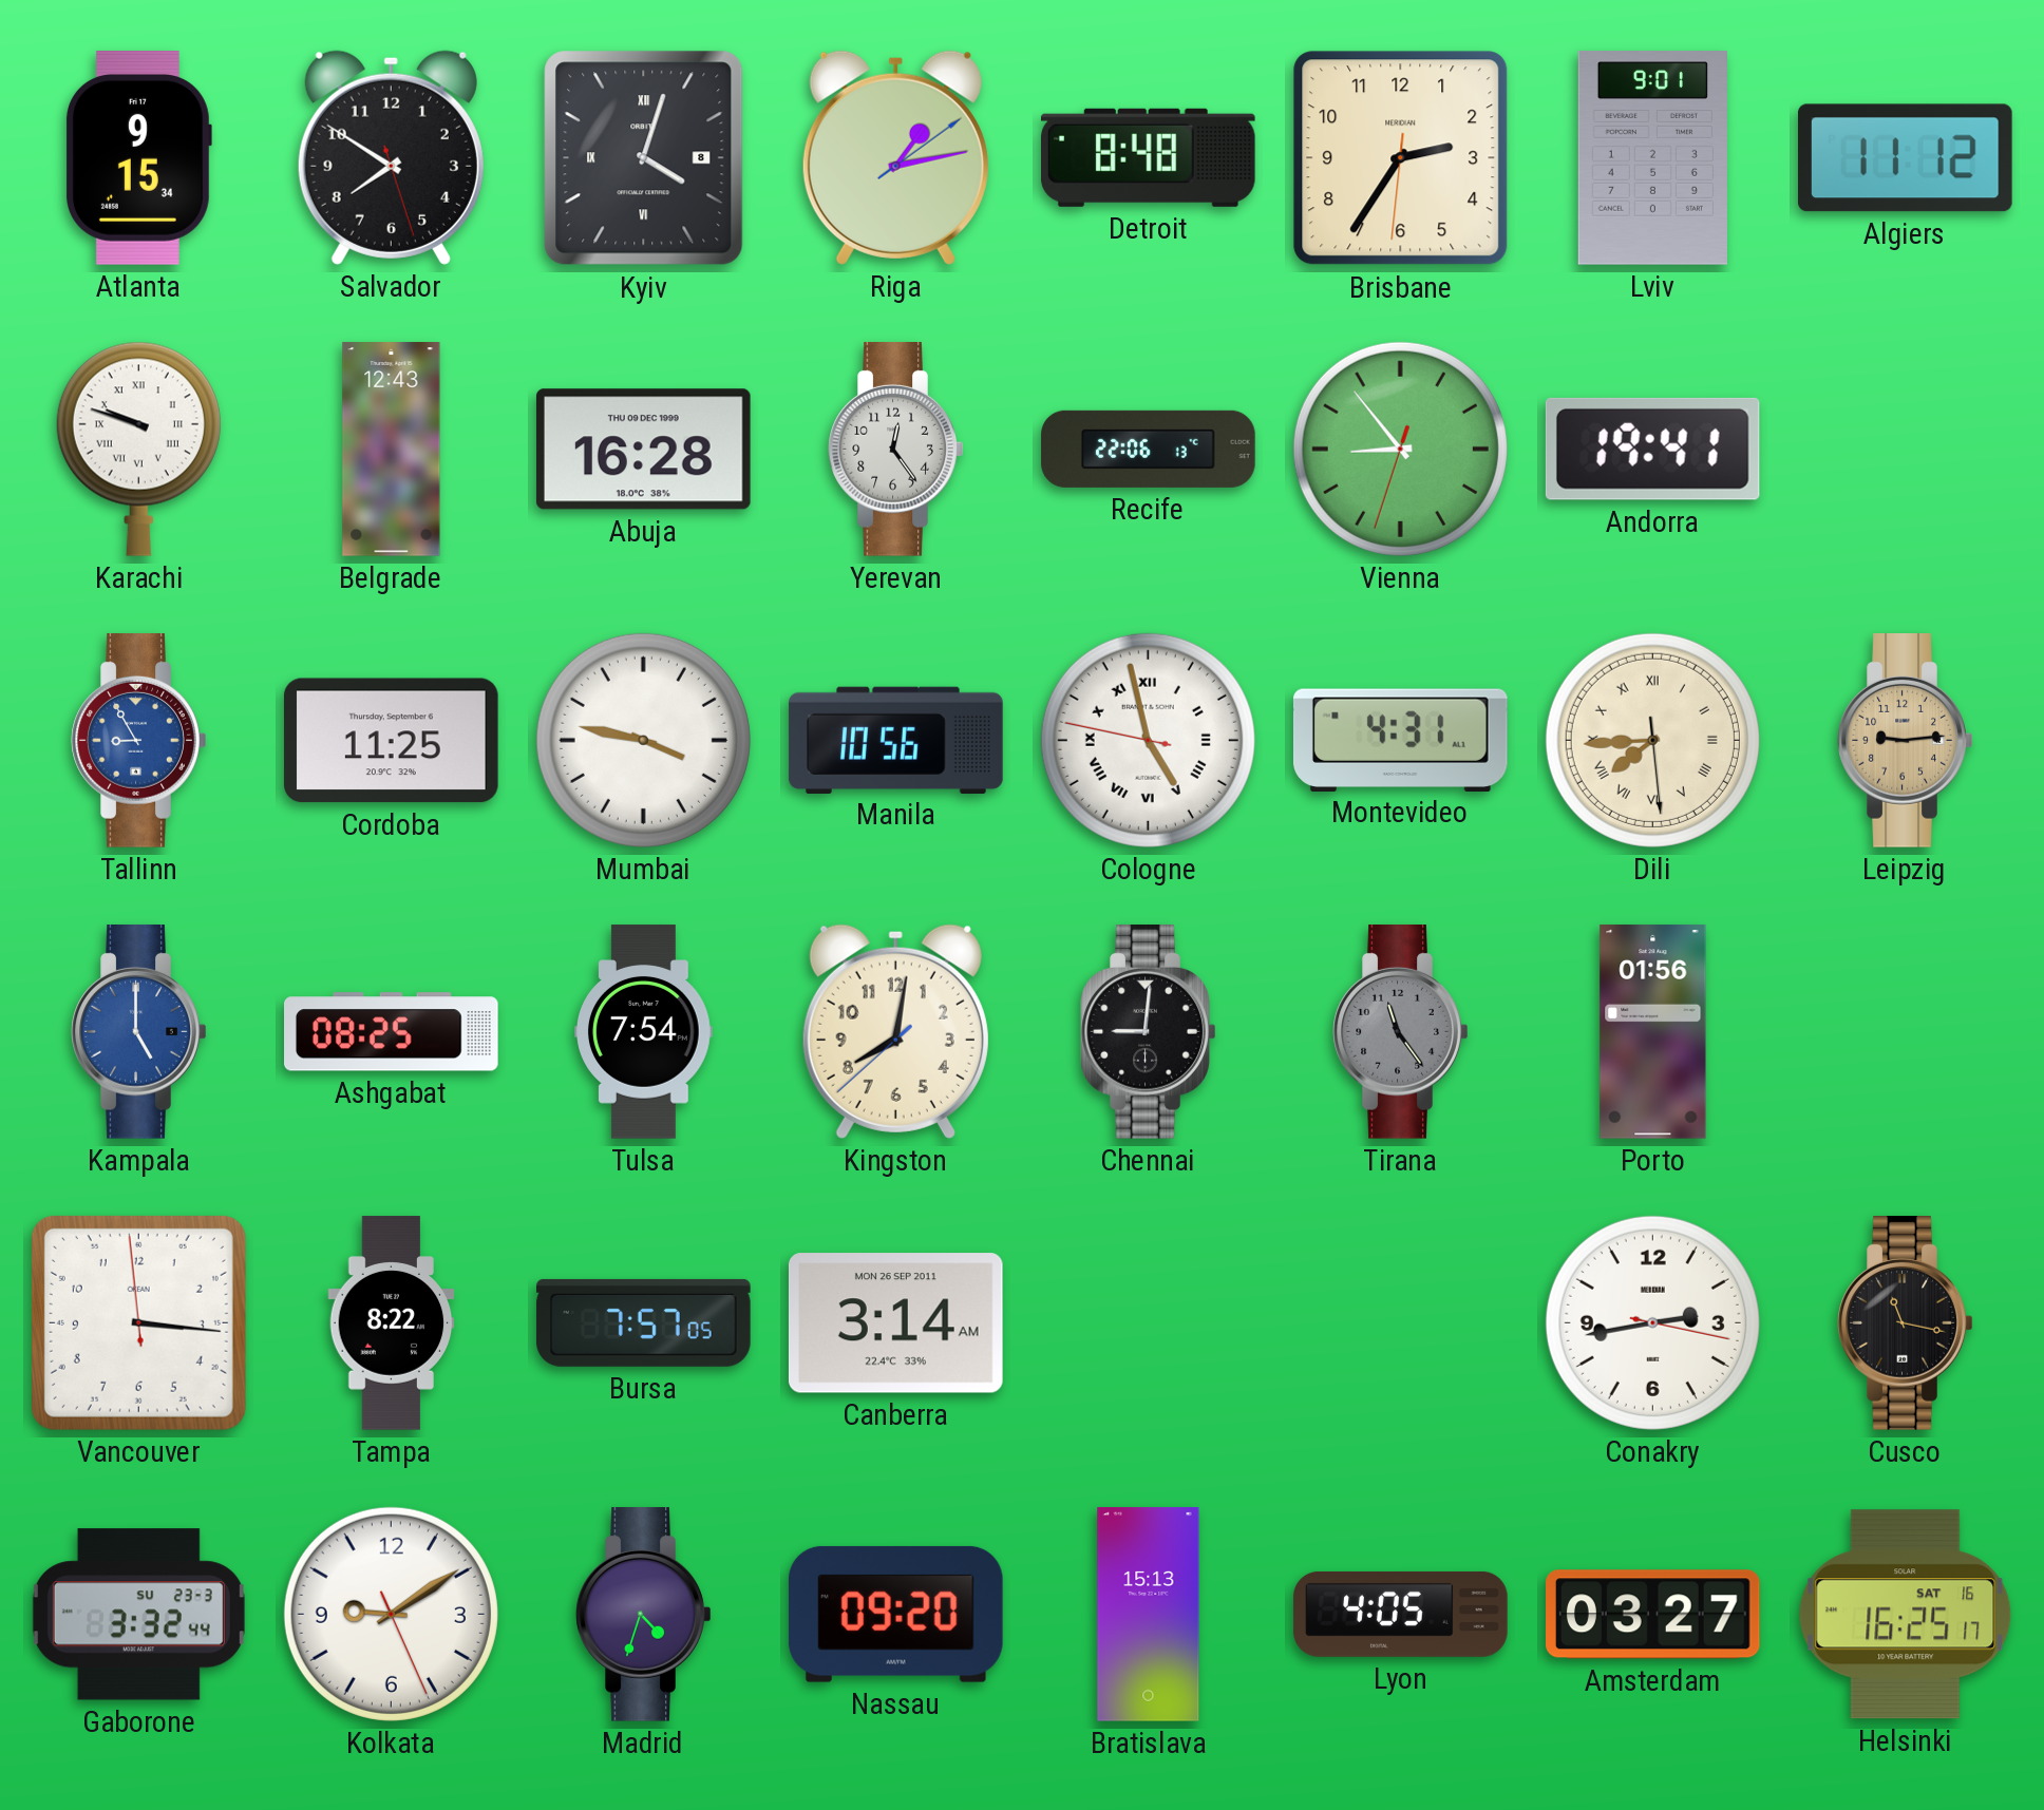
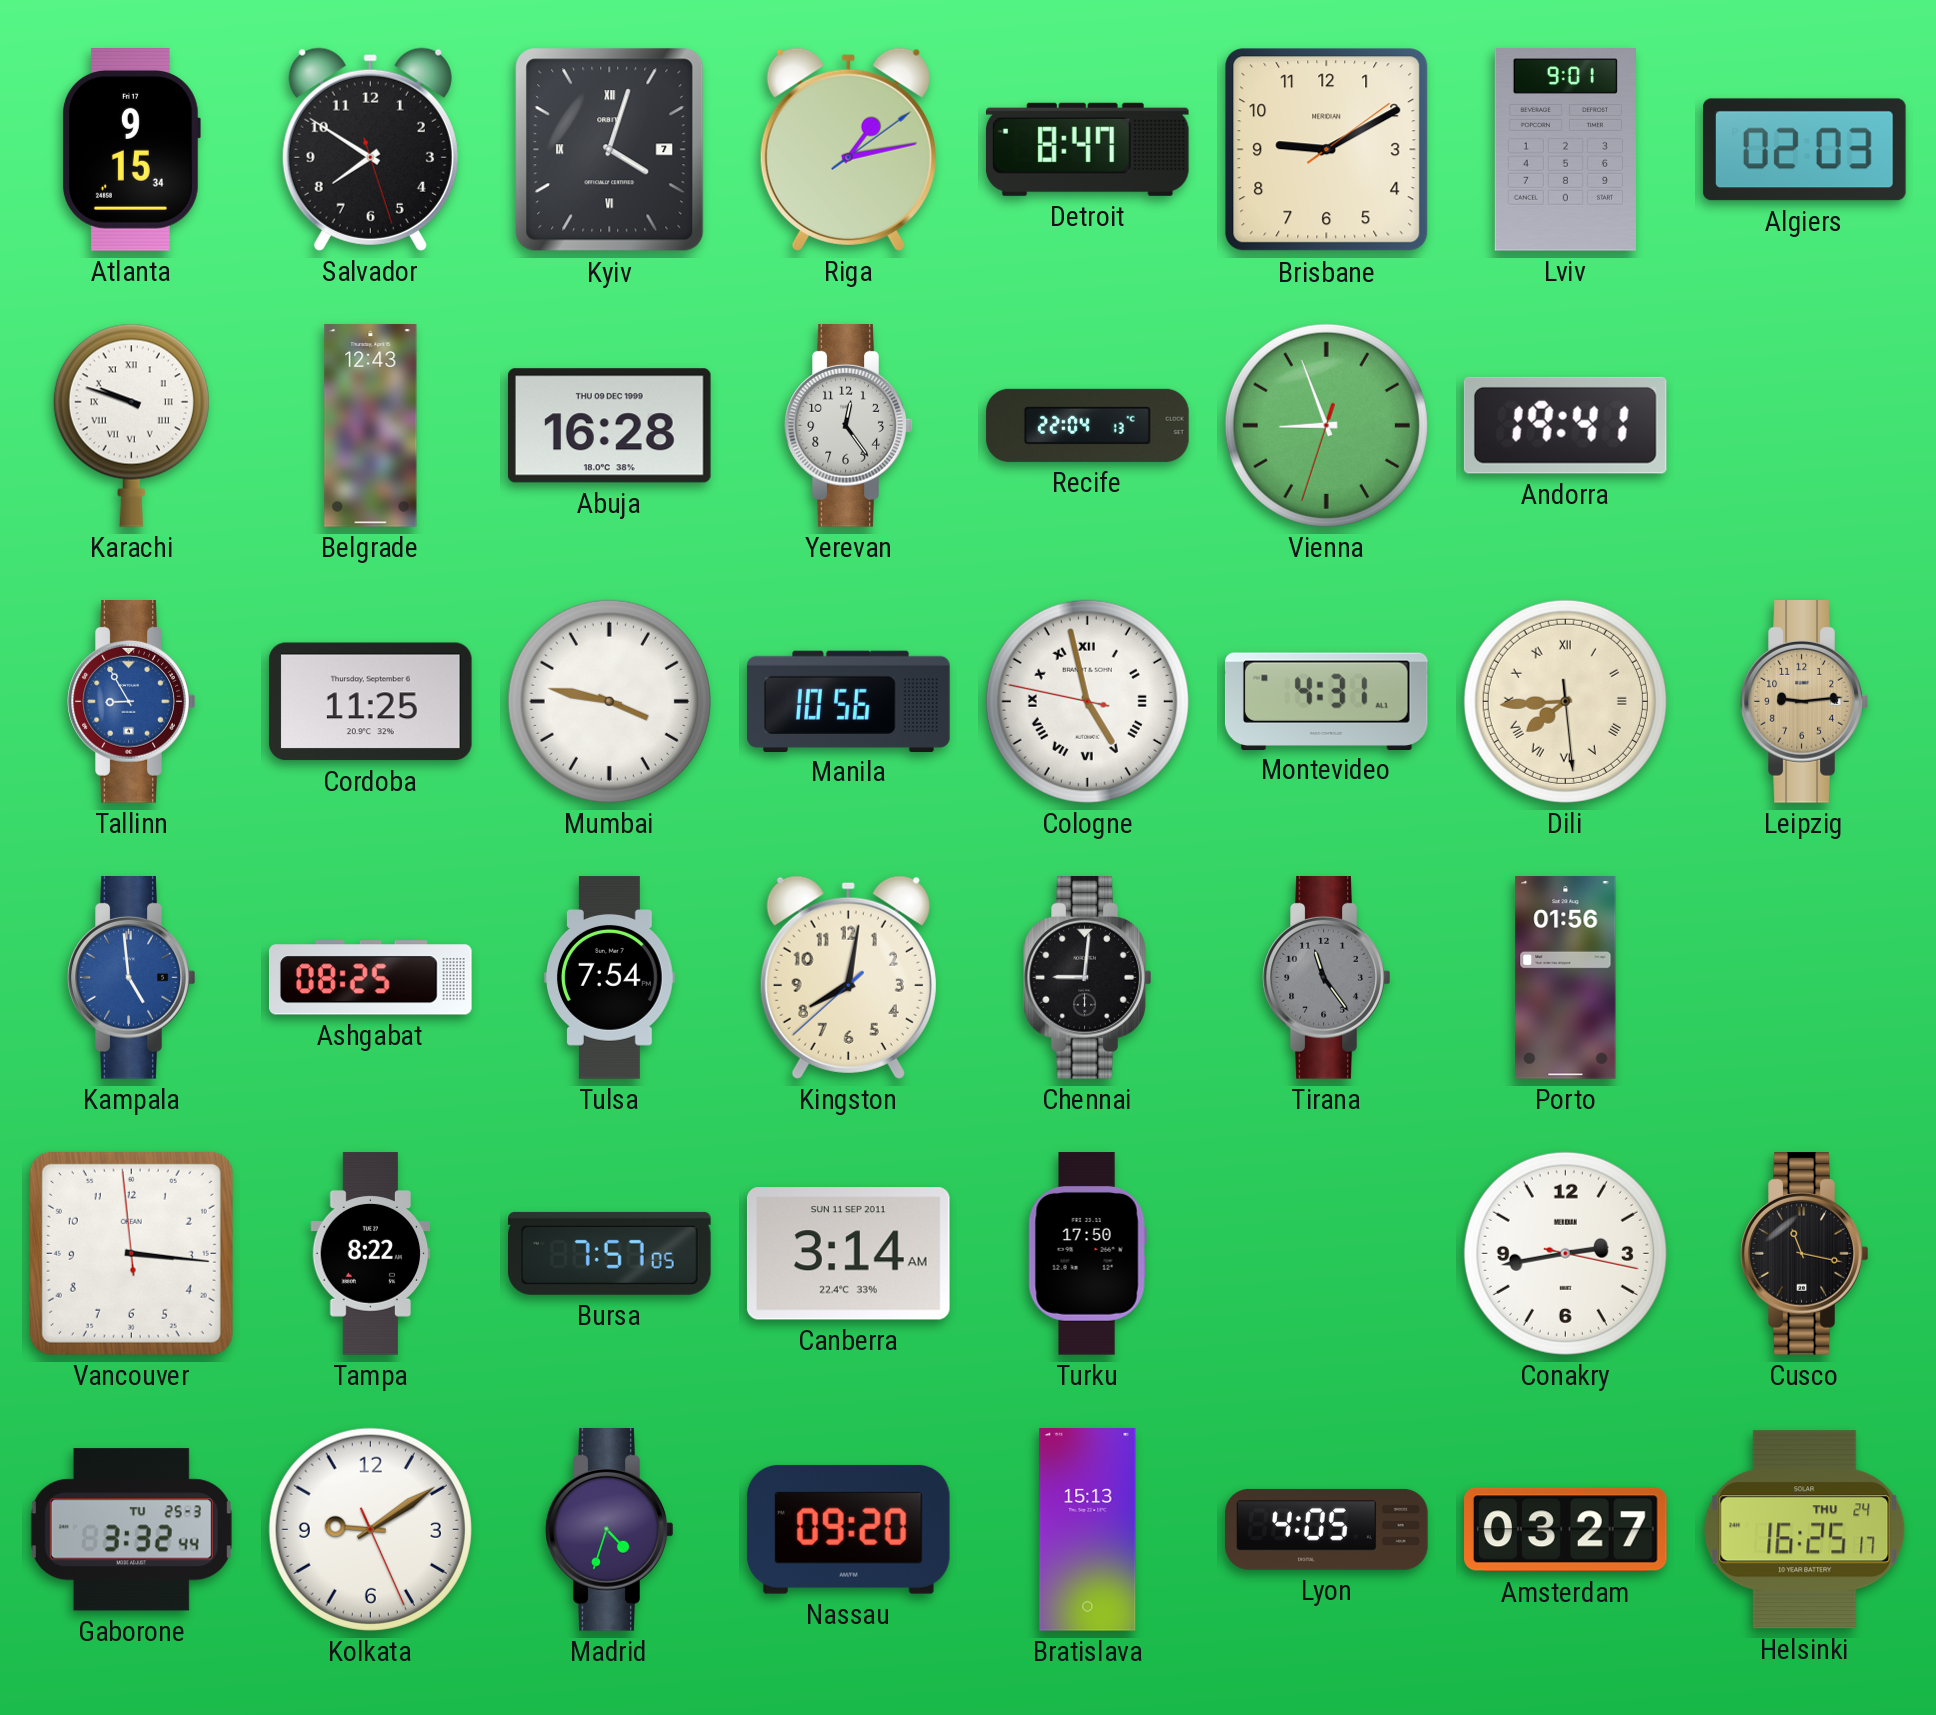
Kyiv date: 8 -> 7 (610, 150)
Detroit: 8:48 -> 8:47 (1087, 149)
Brisbane: 2:35 -> 9:10 (1327, 150)
Algiers: 11:12 -> 02:03 (1805, 150)
Recife: 22:06 -> 22:04 (1088, 425)
Vienna: 8:53 -> 8:56 (1326, 425)
Kampala: 5:00 -> 4:59 (132, 978)
Canberra date: MON 26 SEP 2011 -> SUN 11 SEP 2011 (848, 1254)
Turku: none -> 17:50 (1087, 1254)
Gaborone date: SU 23-3 -> TU 25-3 (131, 1530)
Helsinki date: SAT 16 -> THU 24 (1805, 1530)
